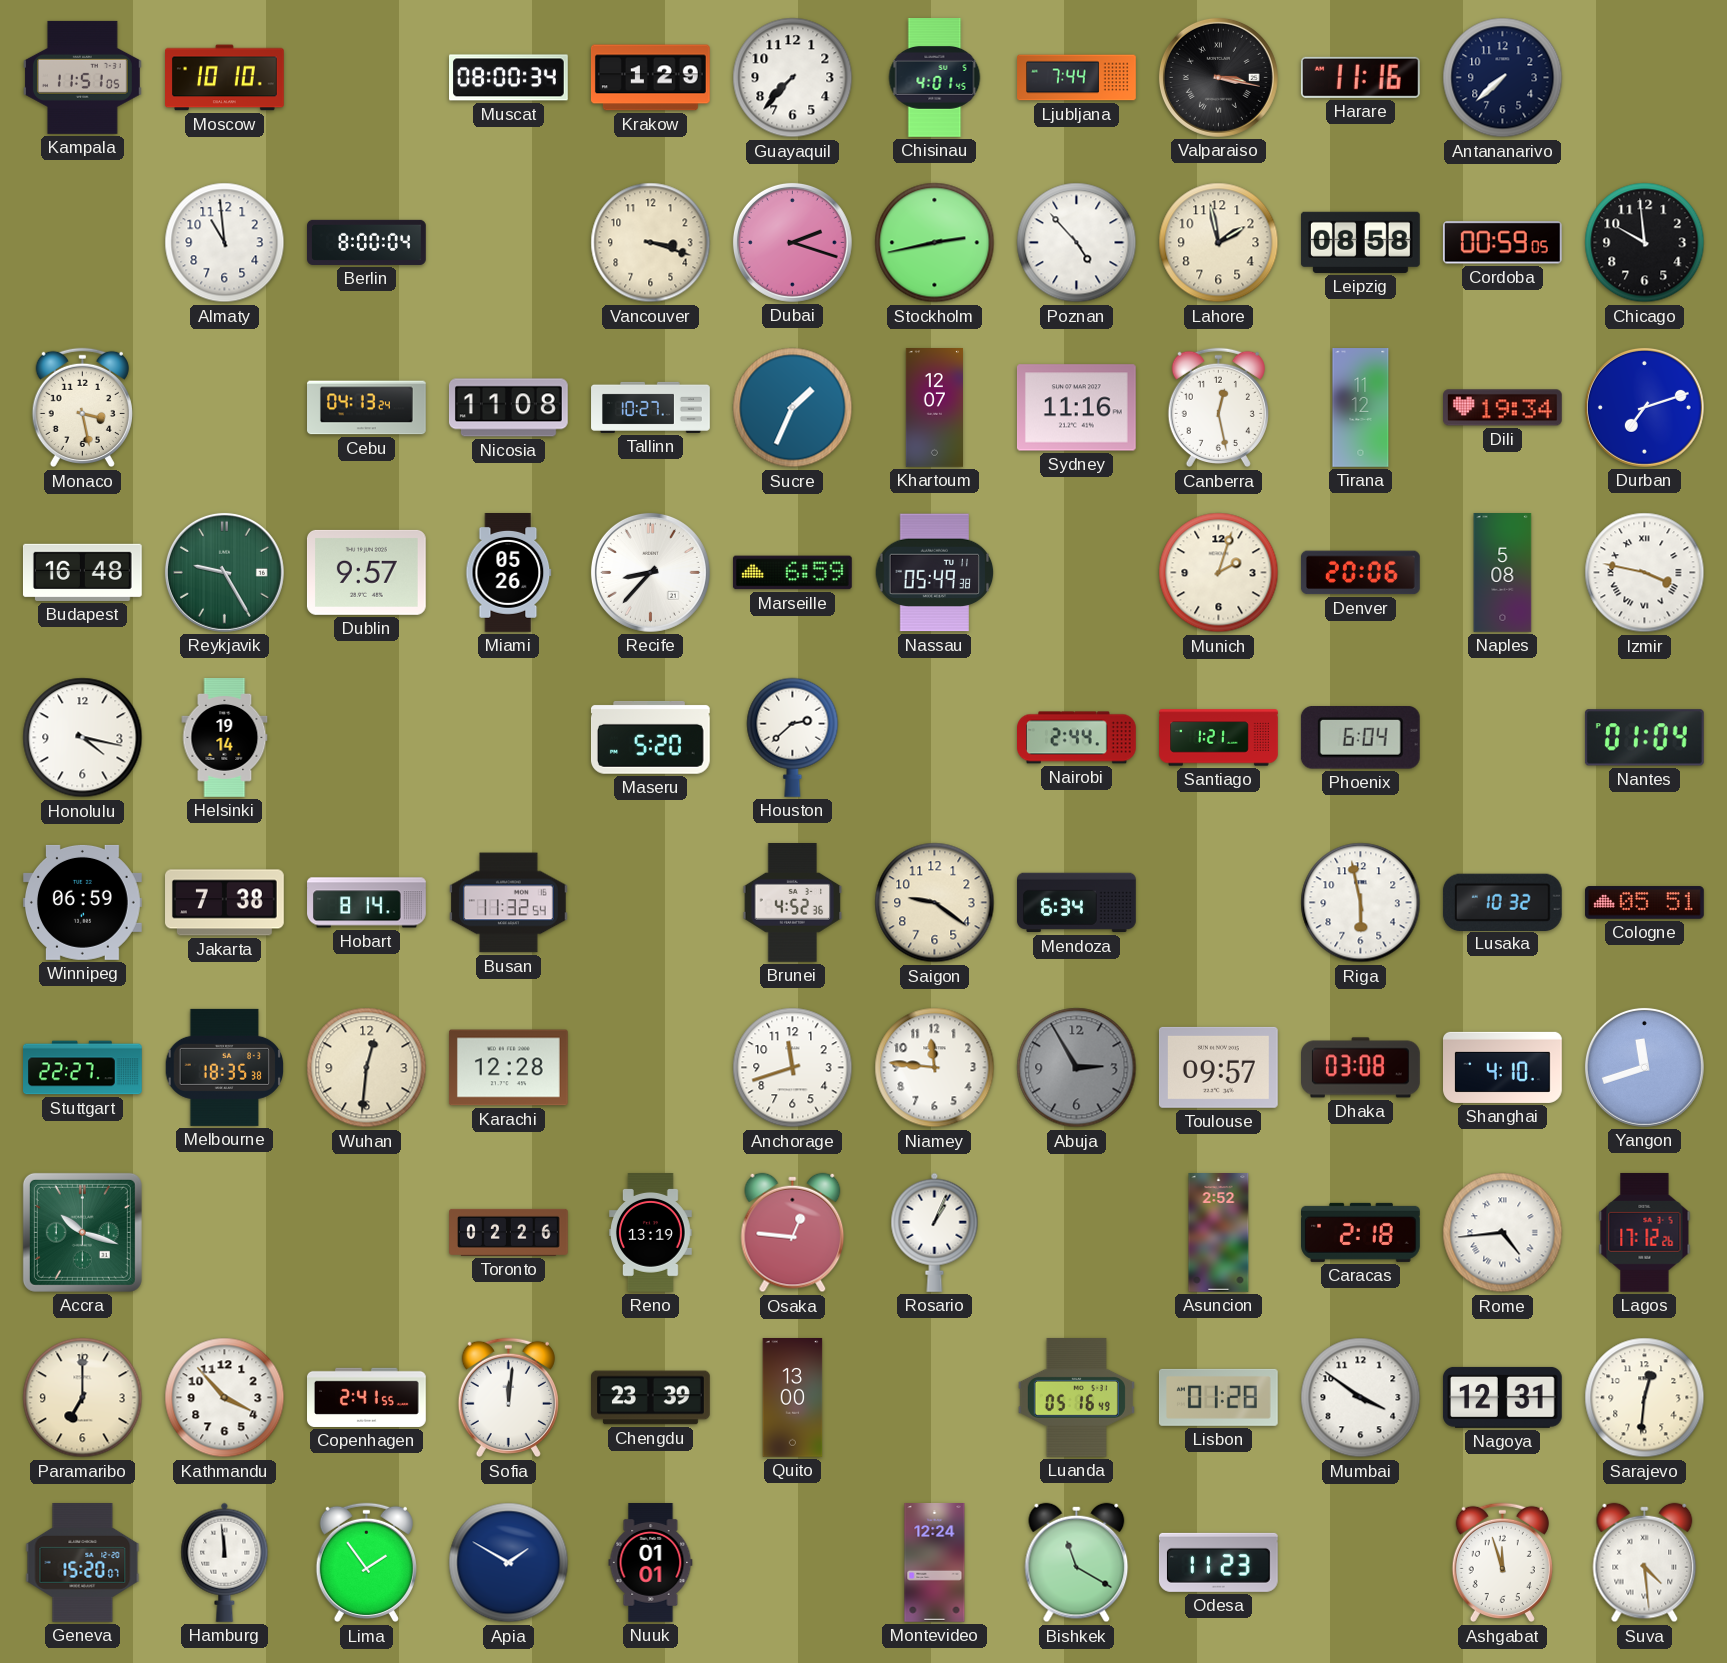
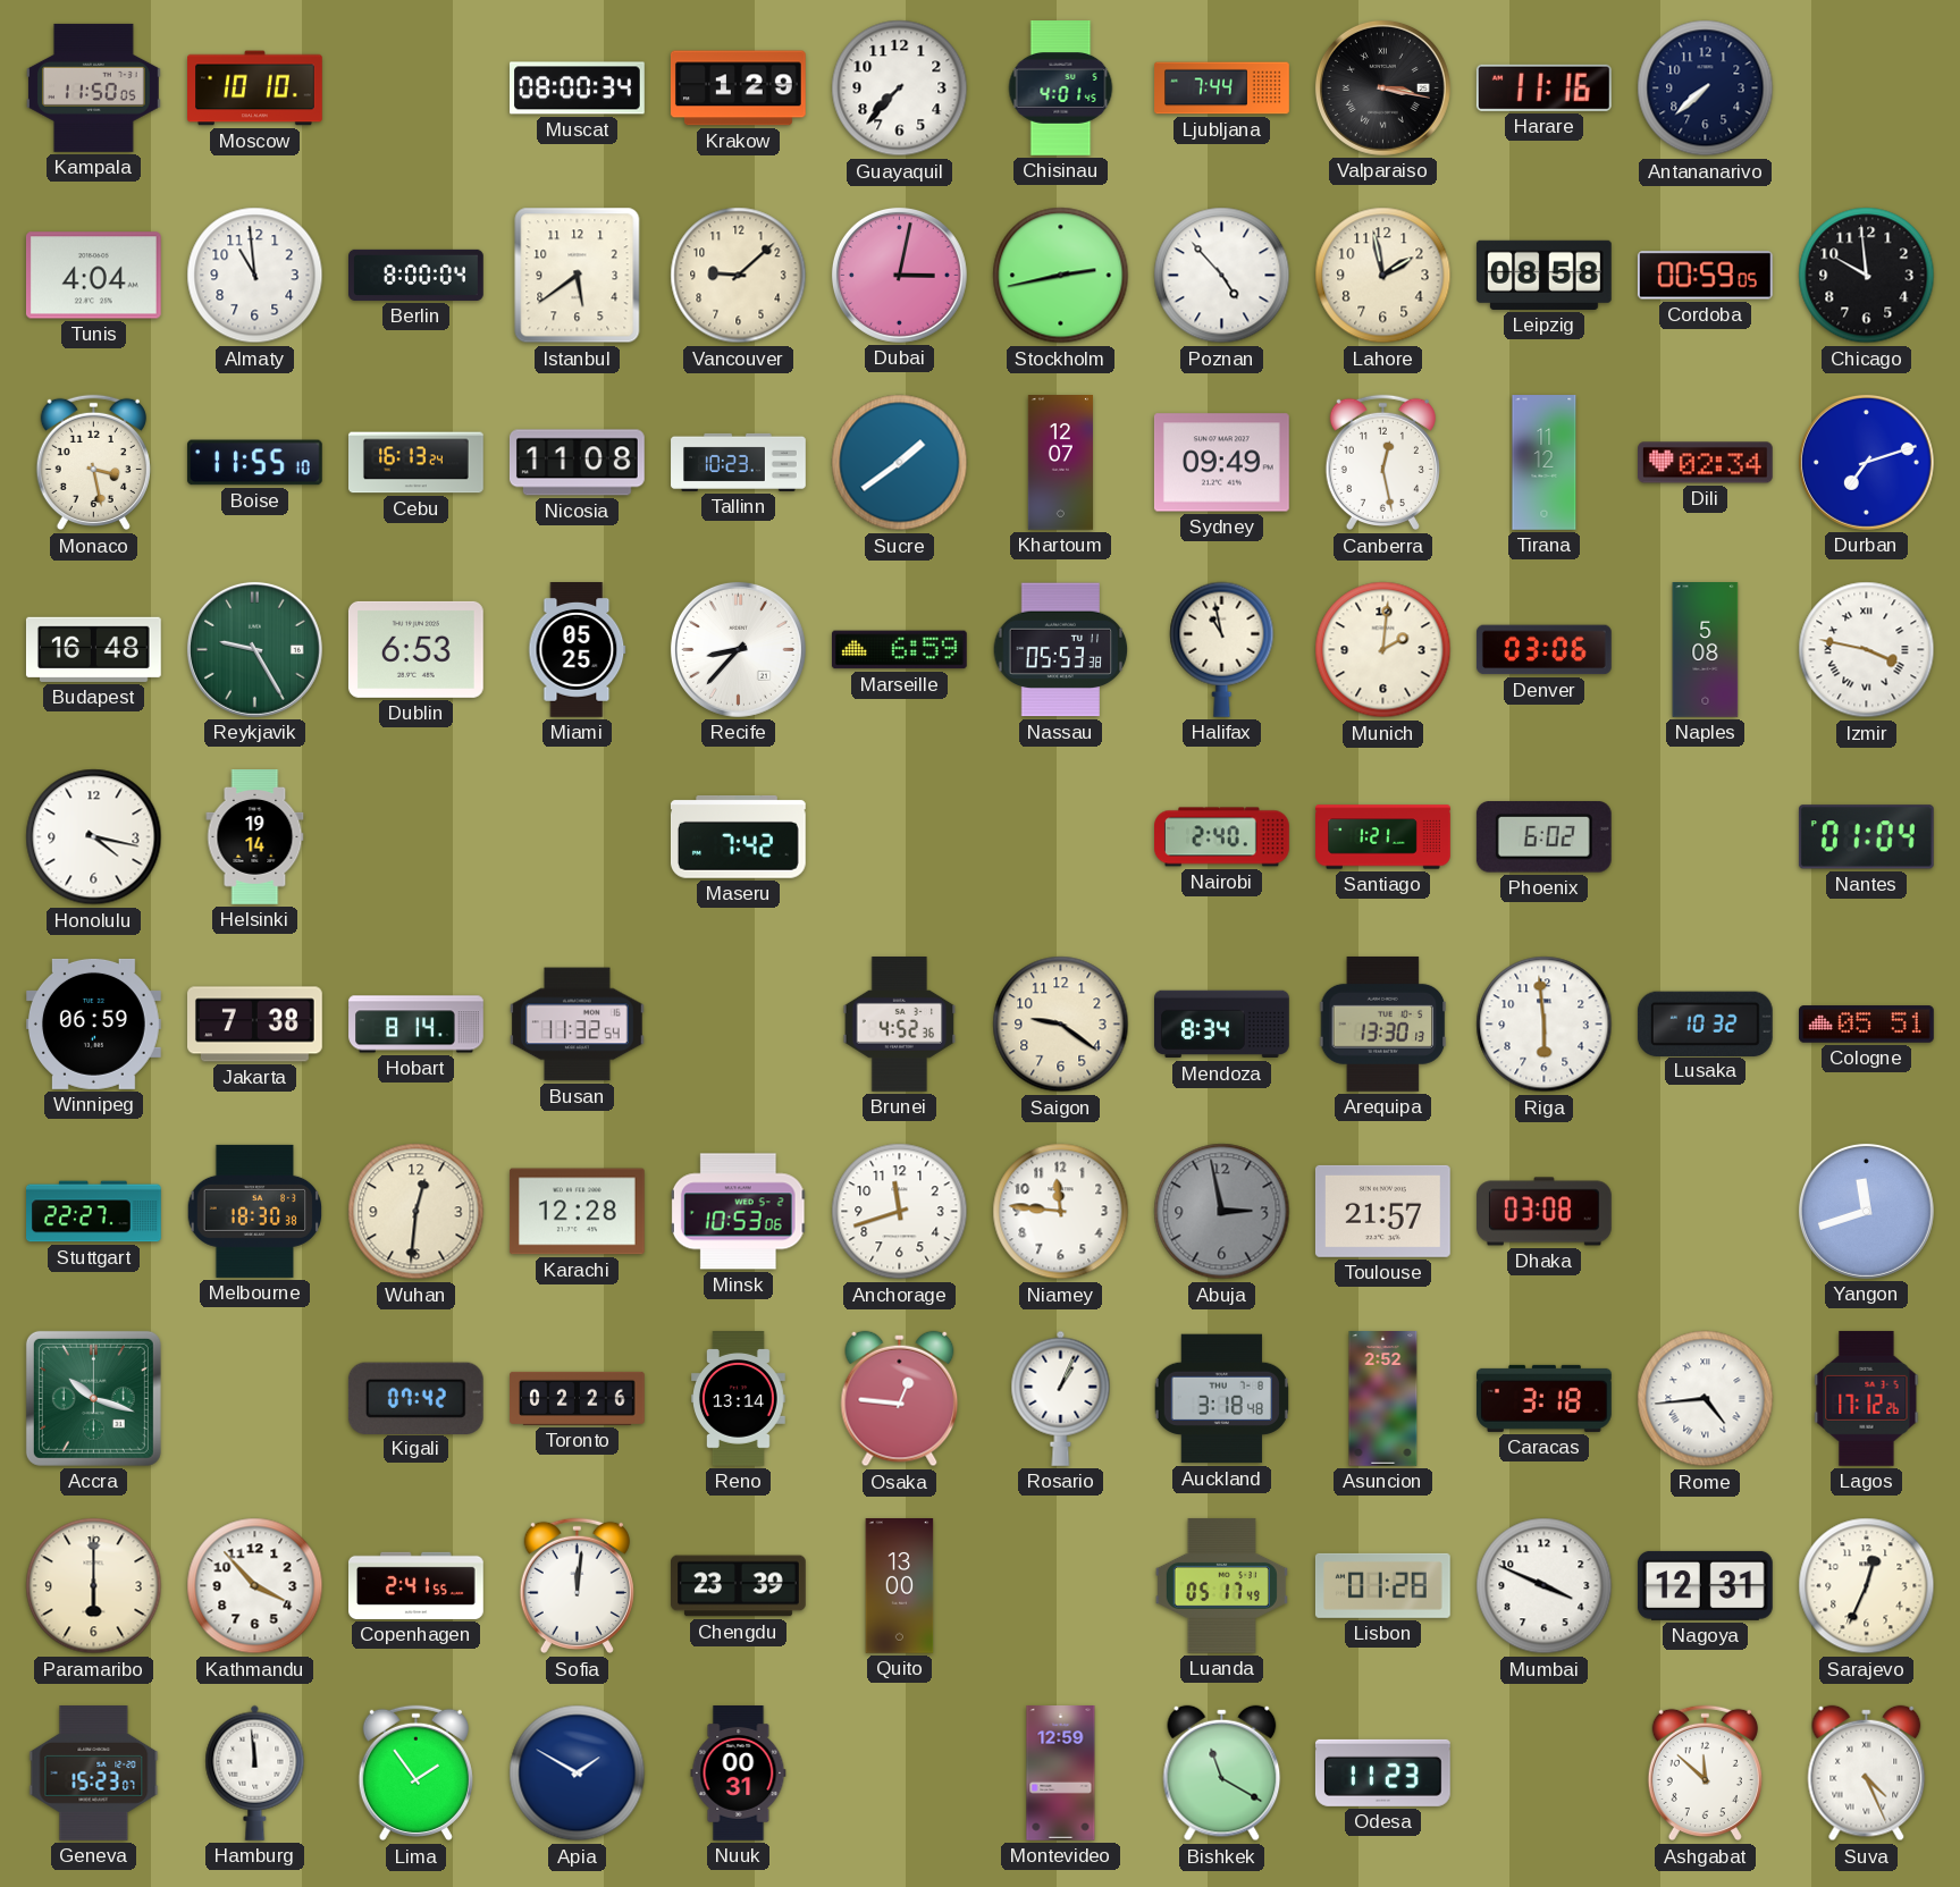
Kampala: 11:51 -> 11:50 (94, 87)
Tunis: none -> 4:04 (93, 276)
Istanbul: none -> 5:39 (578, 276)
Vancouver: 3:18 -> 9:08 (739, 276)
Dubai: 2:18 -> 3:02 (899, 275)
Boise: none -> 11:55 (254, 463)
Cebu: 04:13 -> 16:13 (417, 463)
Tallinn: 10:27 -> 10:23 (739, 462)
Sucre: 1:34 -> 1:39 (900, 463)
Sydney: 11:16 -> 09:49 (1221, 463)
Dili: 19:34 -> 02:34 (1706, 463)
Dublin: 9:57 -> 6:53 (415, 649)
Miami: 05:26 -> 05:25 (578, 650)
Nassau: 05:49 -> 05:53 (1061, 650)
Halifax: none -> 10:58 (1222, 649)
Munich: 2:03 -> 2:01 (1383, 650)
Denver: 20:06 -> 03:06 (1543, 650)
Maseru: 5:20 -> 7:42 (738, 836)
Houston: 2:38 -> none (793, 737)
Nairobi: 2:44 -> 2:40 (1222, 837)
Phoenix: 6:04 -> 6:02 (1543, 837)
Mendoza: 6:34 -> 8:34 (1222, 1025)
Arequipa: none -> 13:30 (1383, 1023)
Riga: 5:58 -> 5:59 (1545, 1025)
Melbourne: 18:35 -> 18:30 (255, 1211)
Minsk: none -> 10:53 (739, 1212)
Abuja: 2:55 -> 2:58 (1222, 1212)
Toulouse: 09:57 -> 21:57 (1382, 1211)
Shanghai: 4:10 -> none (1503, 1067)
Kigali: none -> 07:42 (415, 1398)
Reno: 13:19 -> 13:14 (739, 1399)
Auckland: none -> 3:18 (1221, 1399)
Caracas: 2:18 -> 3:18 (1545, 1398)
Paramaribo: 7:00 -> 6:00 (94, 1586)
Luanda: 05:16 -> 05:17 (1221, 1585)
Mumbai: 3:51 -> 3:49 (1545, 1586)
Sarajevo: 12:31 -> 12:34 (1867, 1586)
Geneva: 15:20 -> 15:23 (94, 1774)
Nuuk: 01:01 -> 00:31 (739, 1774)
Montevideo: 12:24 -> 12:59 (1061, 1774)
Ashgabat: 11:57 -> 11:52 (1705, 1774)
Suva: 4:29 -> 4:26 (1867, 1774)
